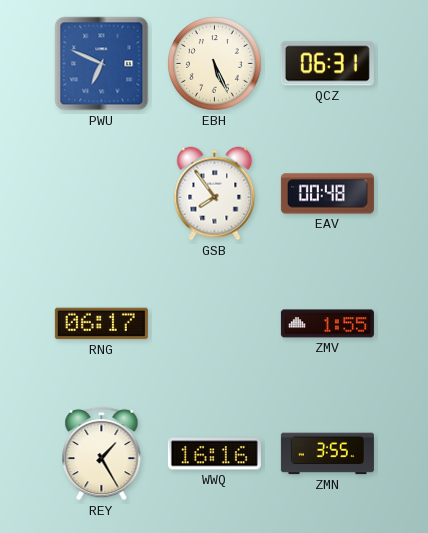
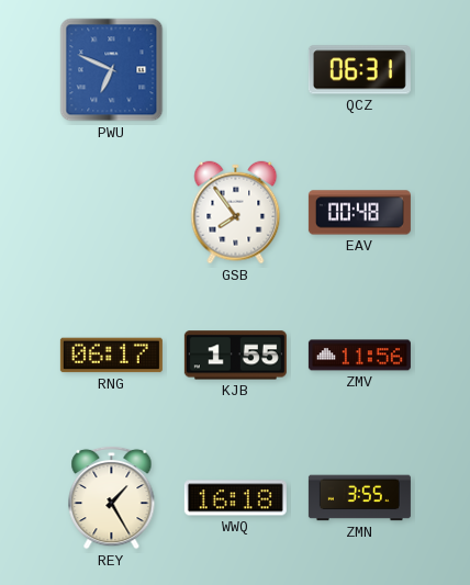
EBH: 5:26 -> none (215, 64)
KJB: none -> 1:55 (235, 356)
ZMV: 1:55 -> 11:56 (359, 356)
WWQ: 16:16 -> 16:18 (235, 498)
